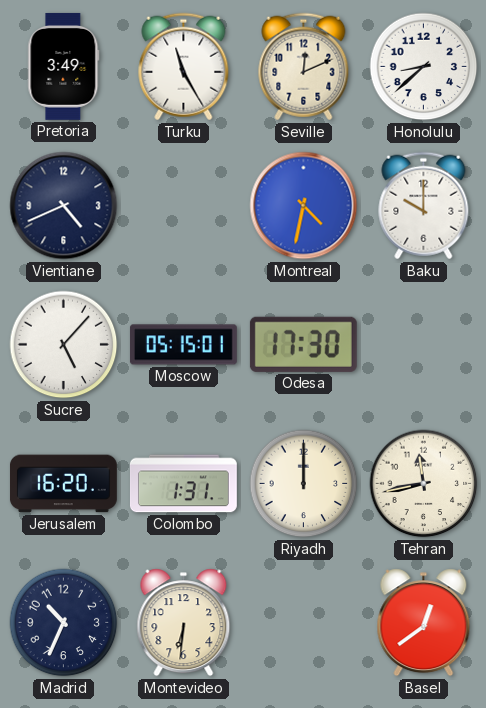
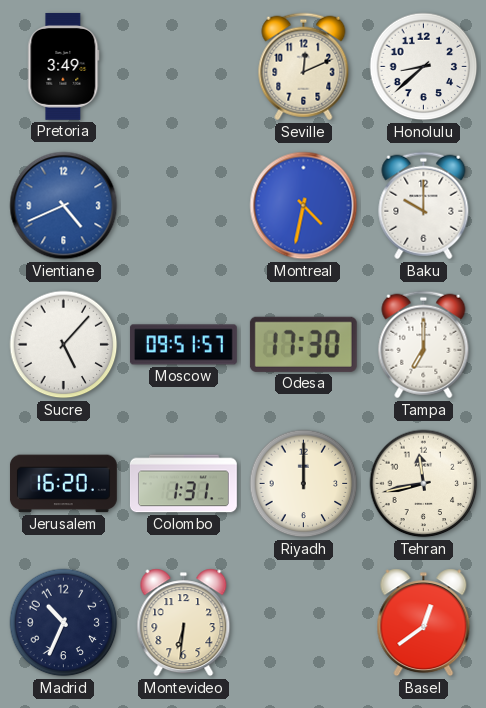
Turku: 11:25 -> none (184, 67)
Vientiane dial: navy -> blue (64, 206)
Moscow: 05:15 -> 09:51 (183, 345)
Tampa: none -> 7:00 (424, 345)
